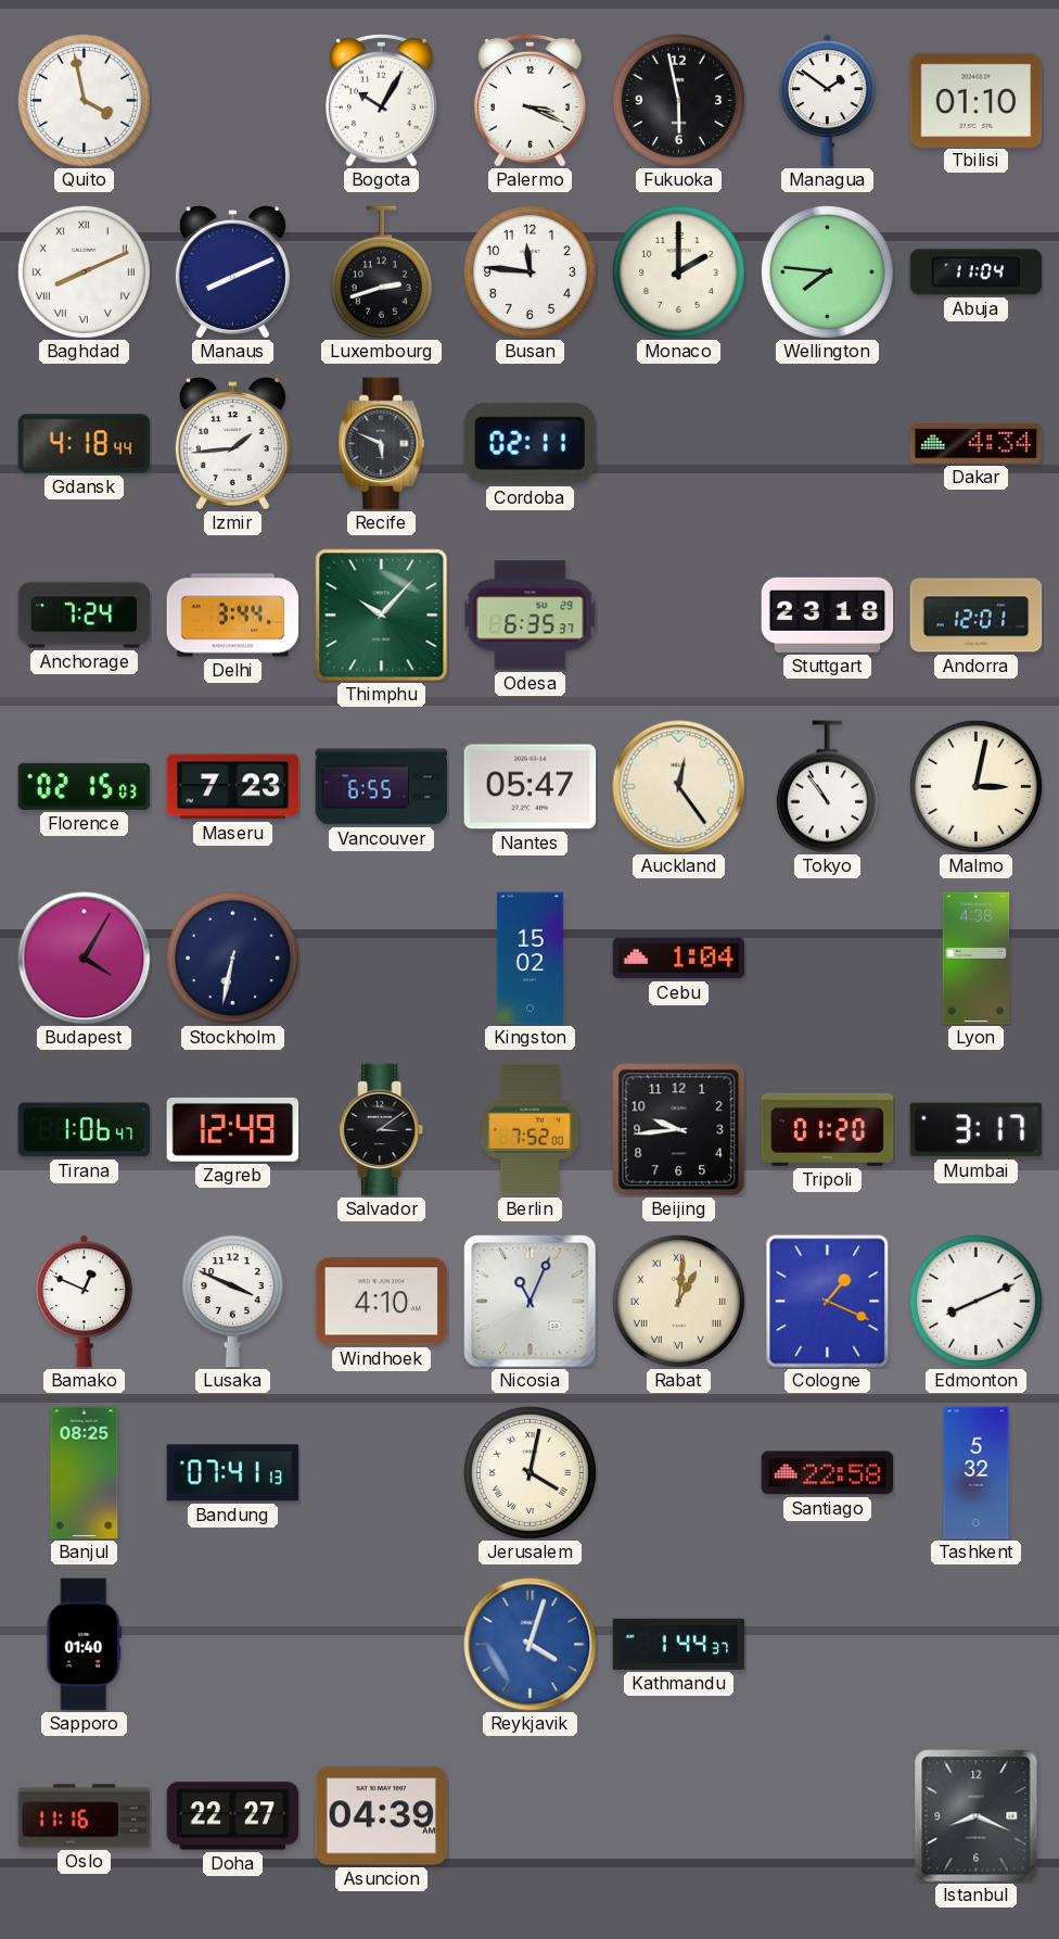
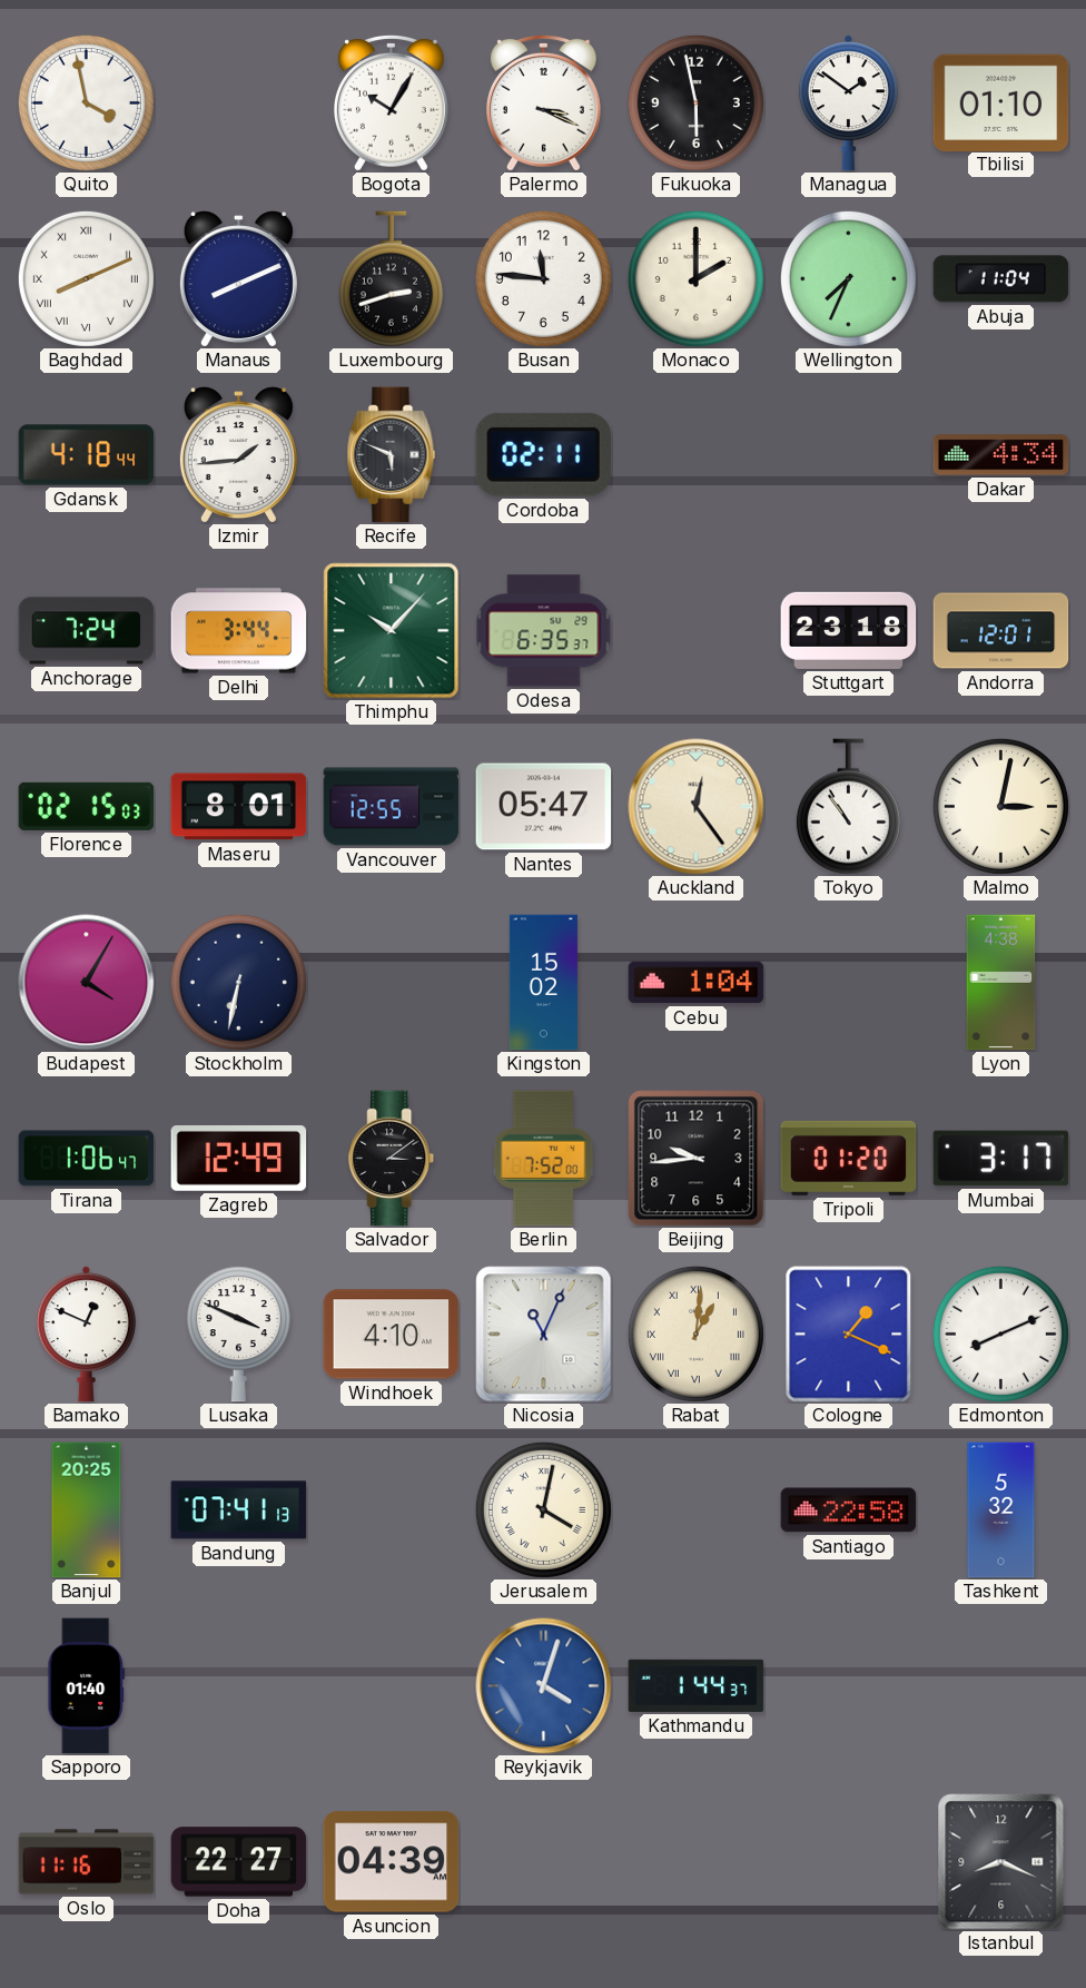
Wellington: 7:46 -> 7:34 (848, 278)
Maseru: 7:23 -> 8:01 (239, 807)
Vancouver: 6:55 -> 12:55 (392, 807)
Banjul: 08:25 -> 20:25 (87, 1510)
